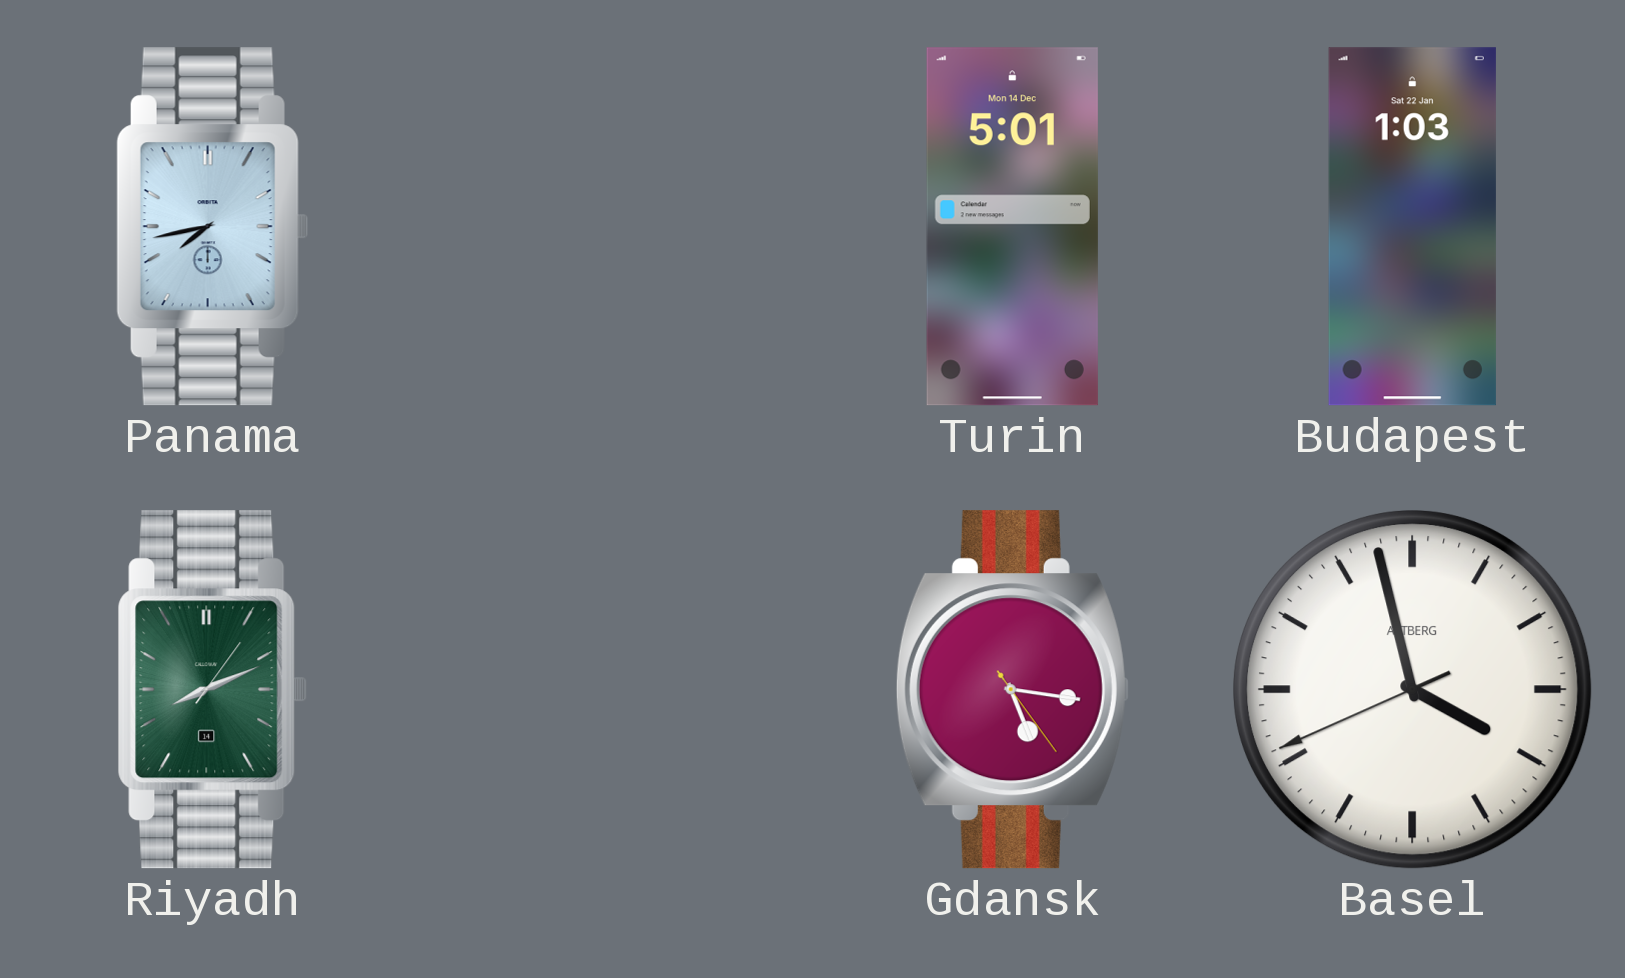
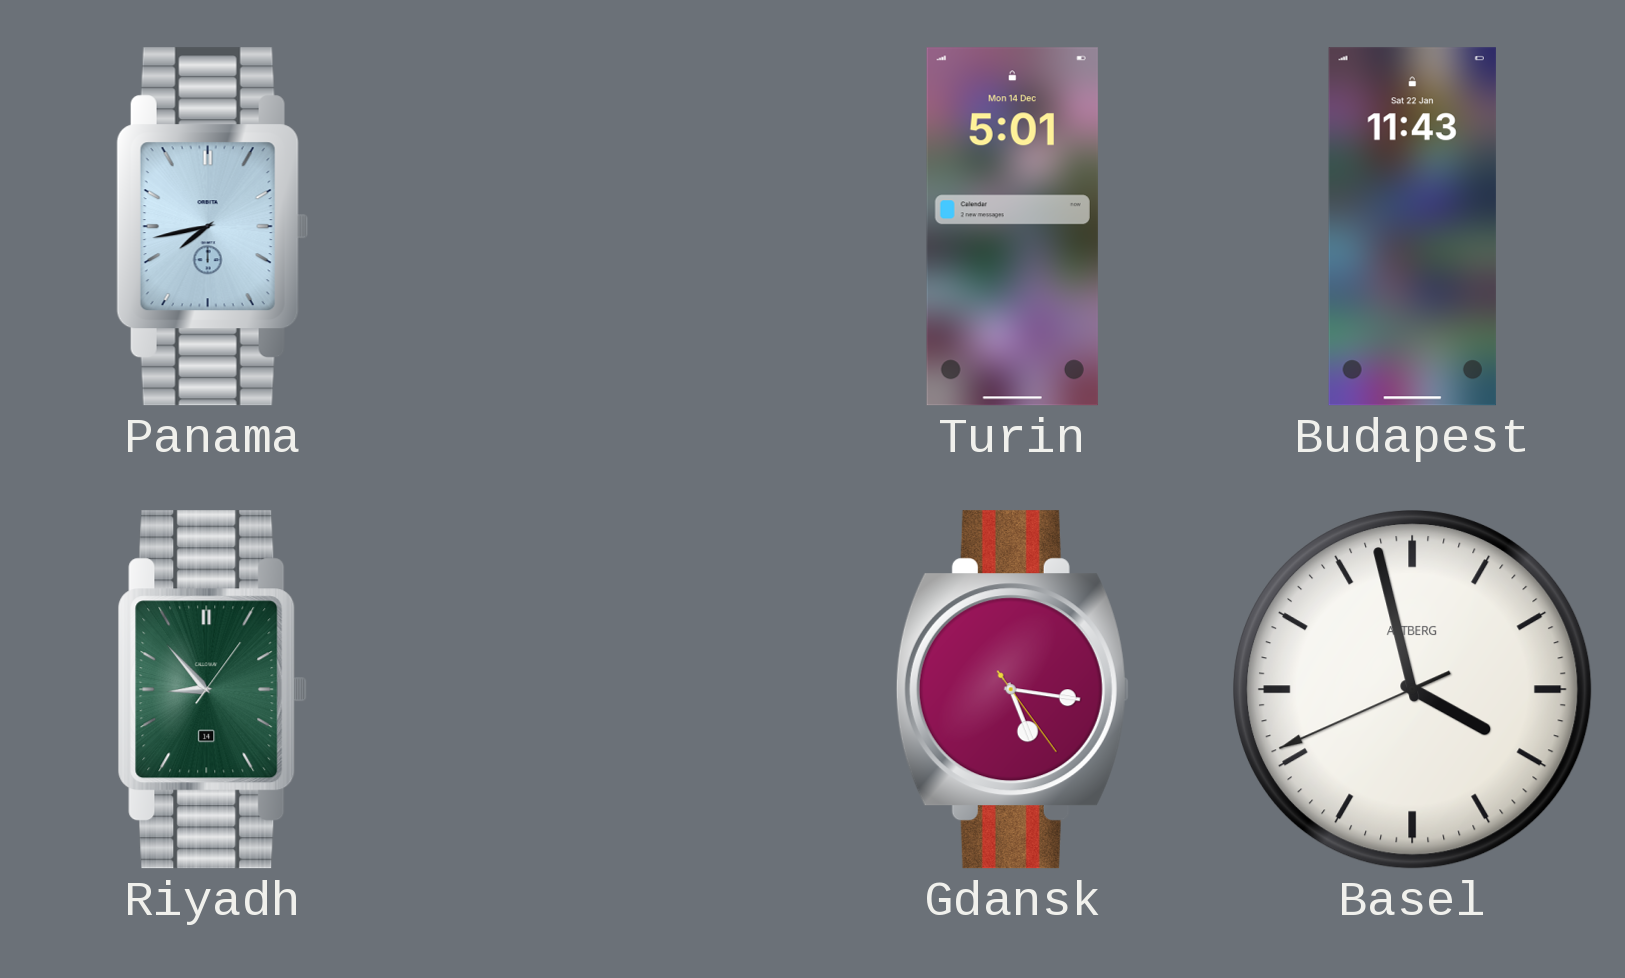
Budapest: 1:03 -> 11:43 (1412, 227)
Riyadh: 8:11 -> 8:53 (212, 690)
